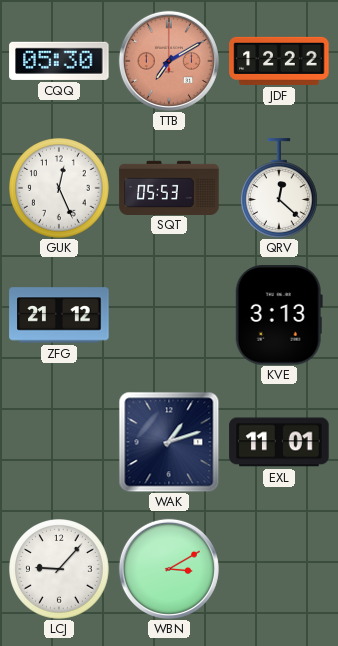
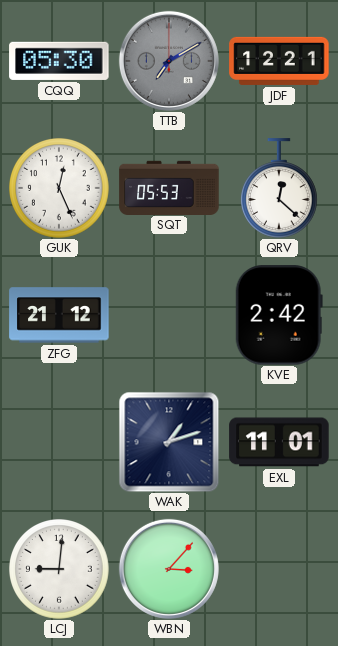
TTB dial: salmon -> grey (169, 61)
JDF: 12:22 -> 12:21 (279, 61)
KVE: 3:13 -> 2:42 (279, 315)
LCJ: 9:07 -> 9:01 (60, 570)
WBN: 3:10 -> 3:07 (169, 569)
